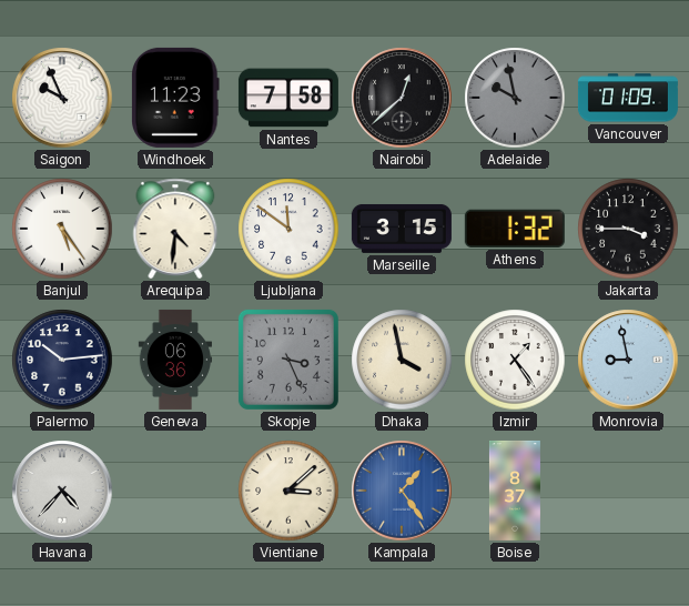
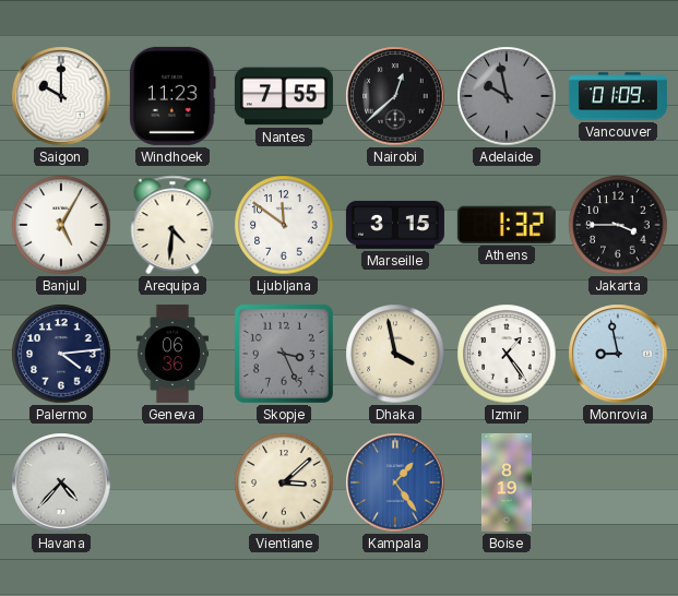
Saigon: 9:56 -> 10:00 (61, 96)
Nantes: 7:58 -> 7:55 (284, 96)
Banjul: 5:24 -> 5:05 (61, 225)
Palermo: 10:14 -> 4:14 (61, 354)
Boise: 8:37 -> 8:19 (507, 482)
